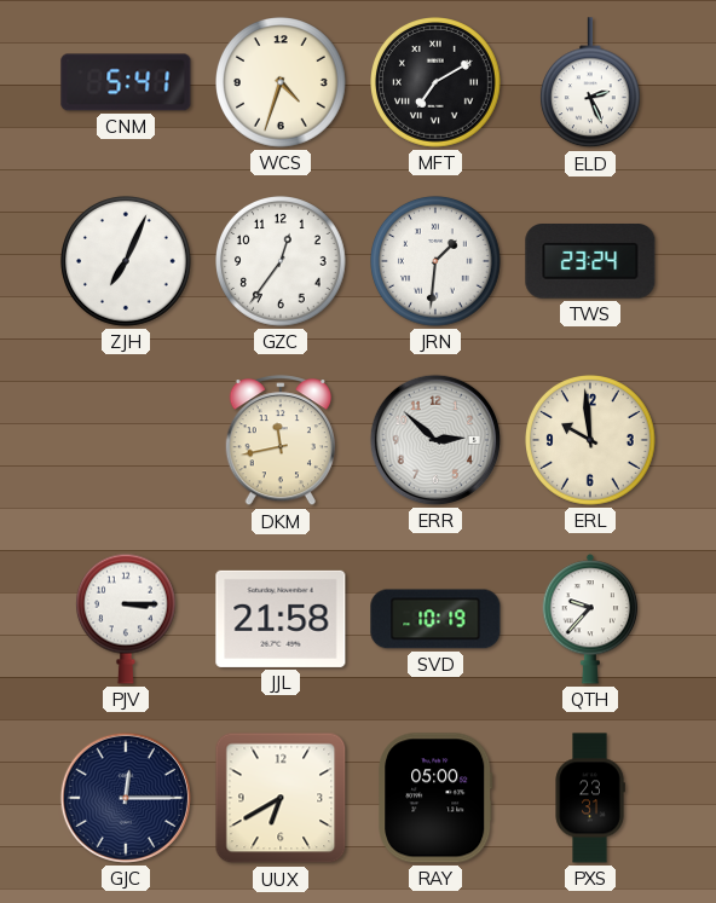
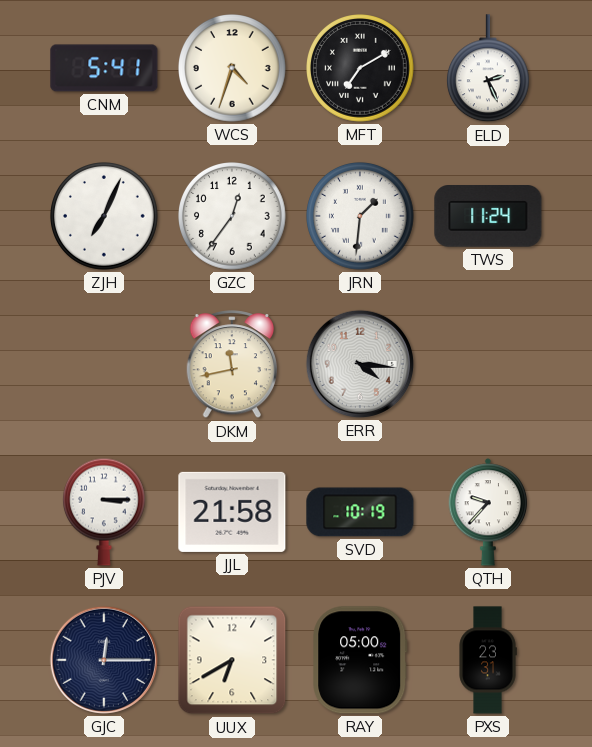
TWS: 23:24 -> 11:24 (488, 216)
ERR: 2:52 -> 4:16 (360, 364)
ERL: 9:59 -> none (591, 441)
